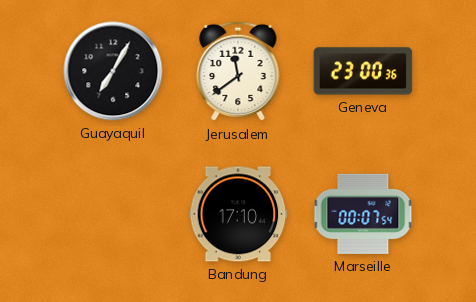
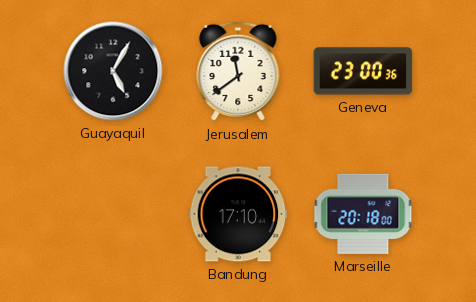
Guayaquil: 7:05 -> 5:05 (113, 71)
Marseille: 00:07 -> 20:18 (363, 214)
